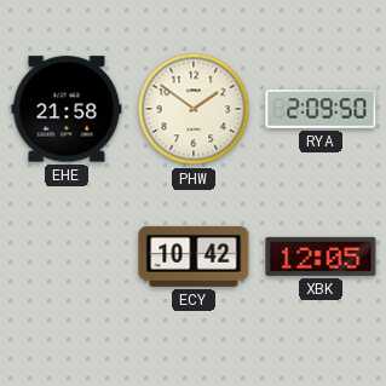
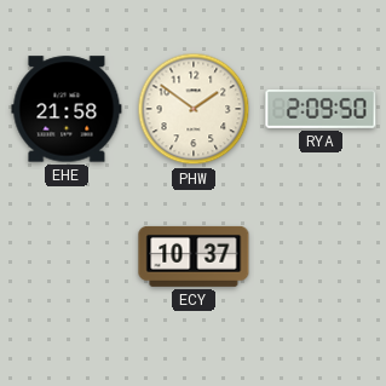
ECY: 10:42 -> 10:37 (194, 257)
XBK: 12:05 -> none (321, 257)
